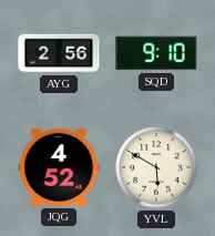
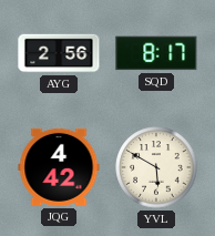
SQD: 9:10 -> 8:17 (156, 53)
JQG: 4:52 -> 4:42 (59, 167)
